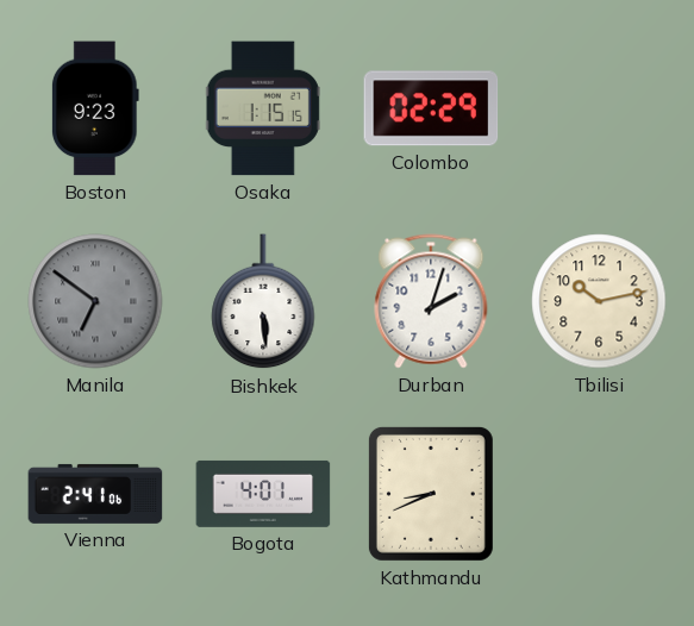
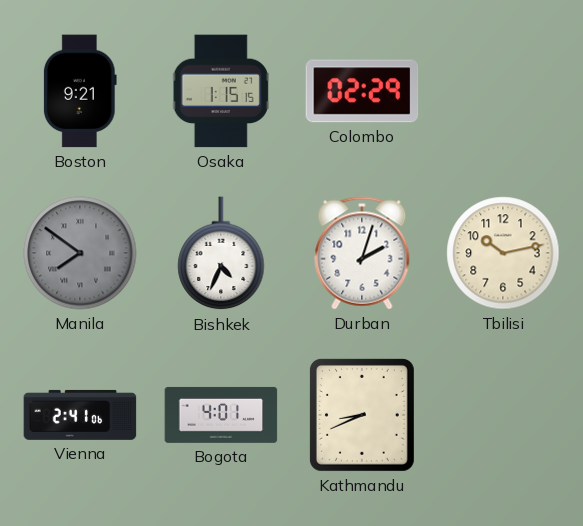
Boston: 9:23 -> 9:21 (80, 91)
Manila: 6:51 -> 7:51 (80, 253)
Bishkek: 5:29 -> 4:34 (221, 254)
